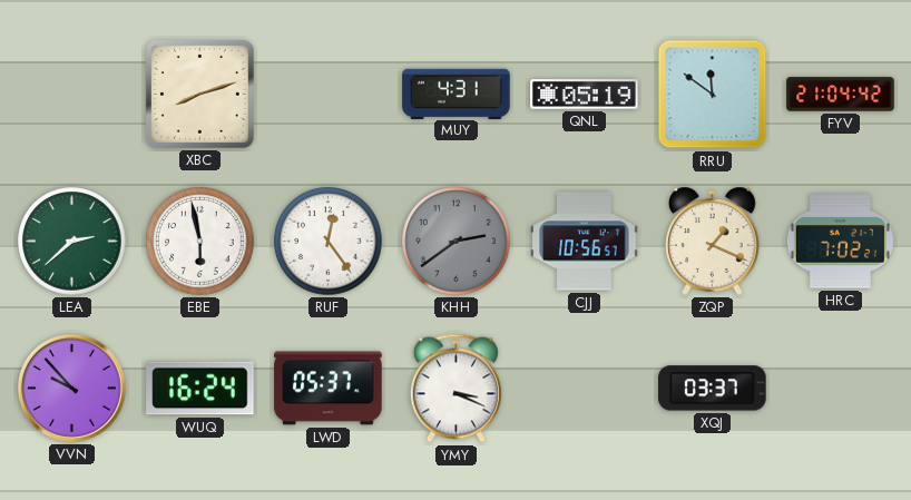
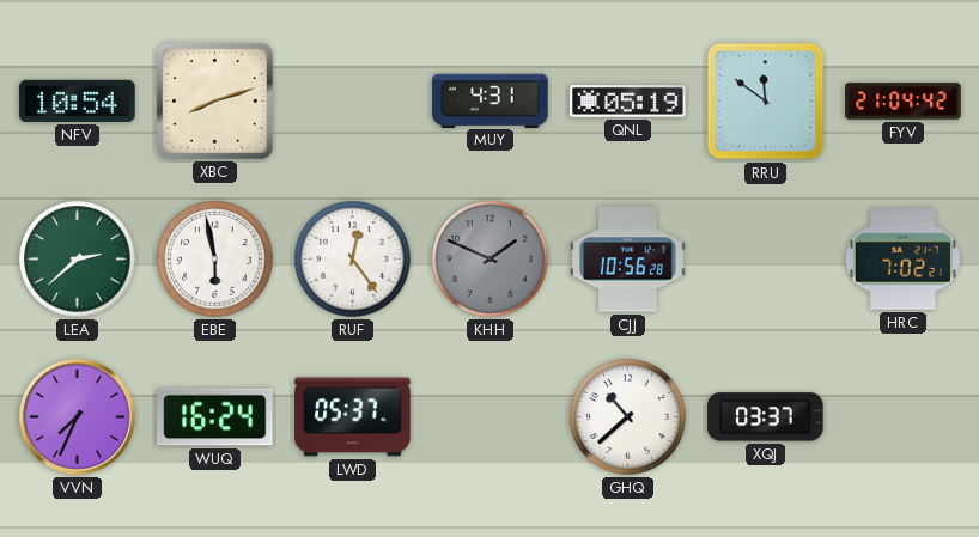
NFV: none -> 10:54 (78, 100)
KHH: 2:39 -> 1:49 (491, 260)
CJJ: 10:56:57 -> 10:56:28 (628, 260)
ZQP: 1:19 -> none (713, 241)
VVN: 9:53 -> 7:34 (78, 417)
YMY: 3:19 -> none (456, 389)
GHQ: none -> 10:38 (628, 417)
